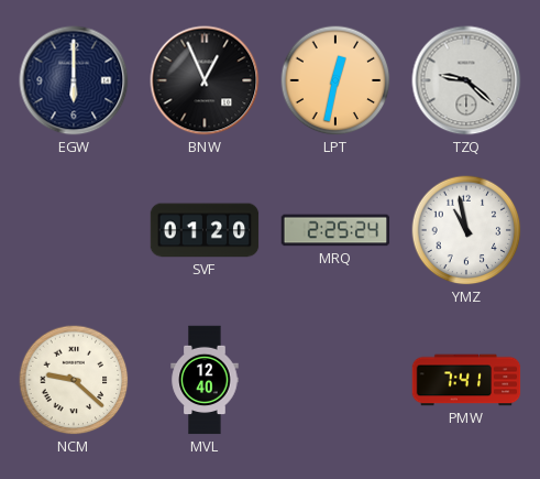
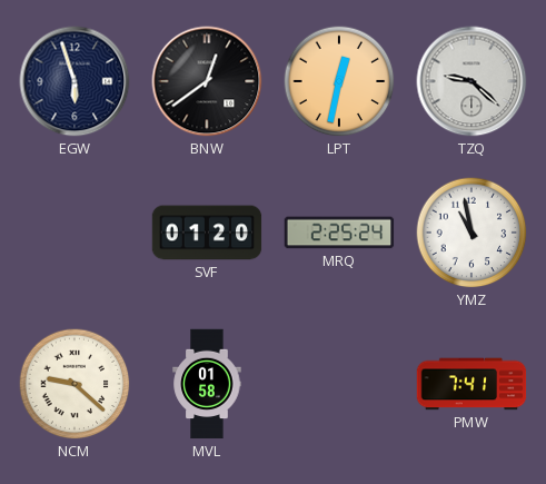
EGW: 6:00 -> 5:57 (75, 81)
BNW: 12:56 -> 12:39 (207, 81)
MVL: 12:40 -> 01:58 (207, 384)
